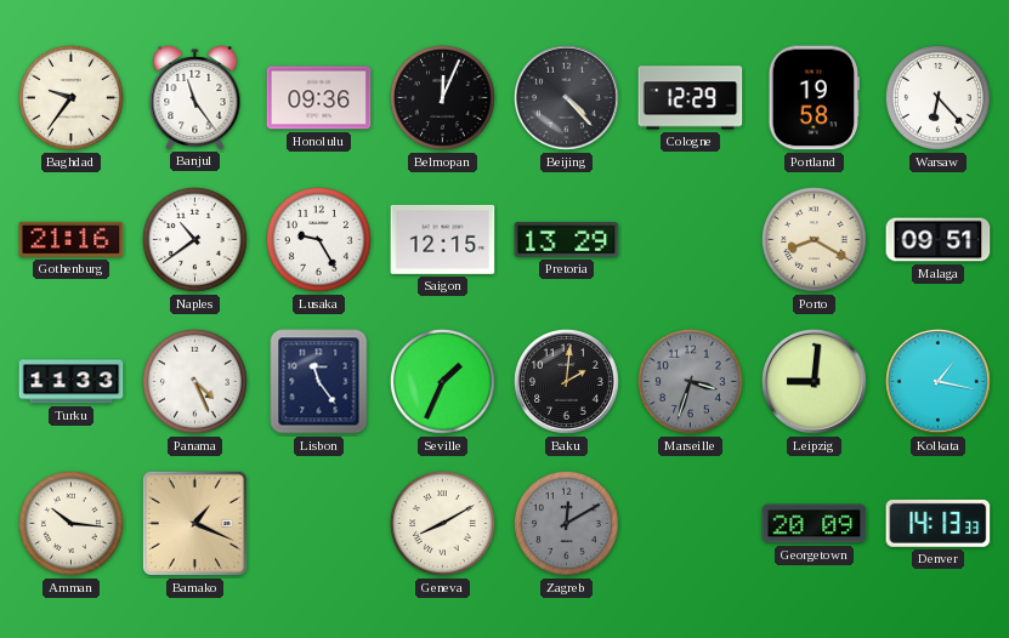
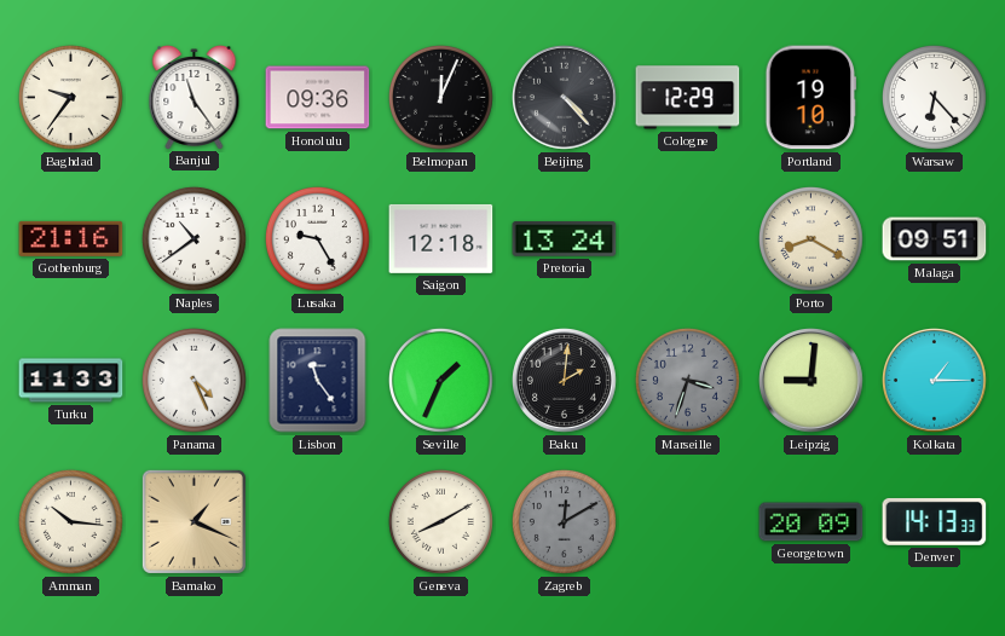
Portland: 19:58 -> 19:10 (810, 98)
Saigon: 12:15 -> 12:18 (441, 238)
Pretoria: 13:29 -> 13:24 (565, 239)
Kolkata: 1:17 -> 1:15 (935, 381)
